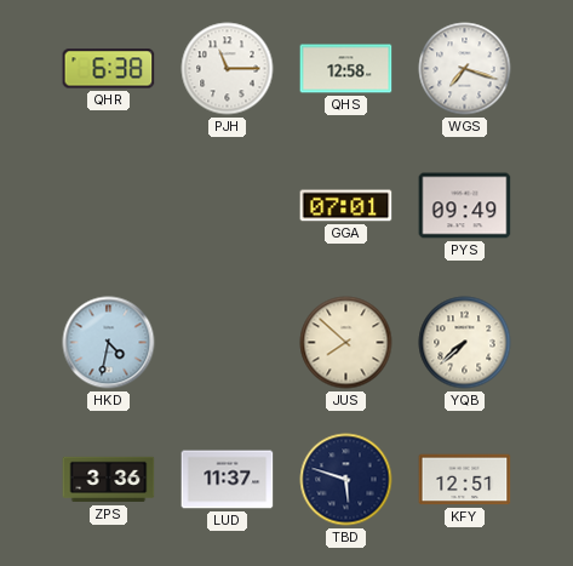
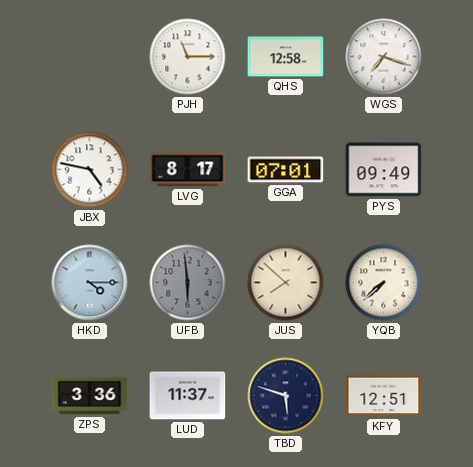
QHR: 6:38 -> none (109, 69)
JBX: none -> 4:47 (90, 170)
LVG: none -> 8:17 (188, 170)
HKD: 4:32 -> 4:15 (90, 283)
UFB: none -> 5:59 (188, 283)
